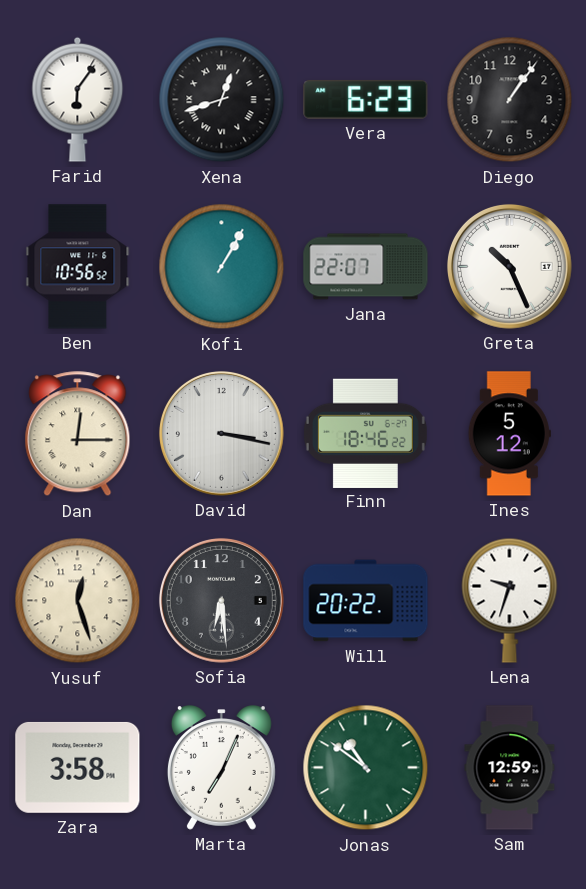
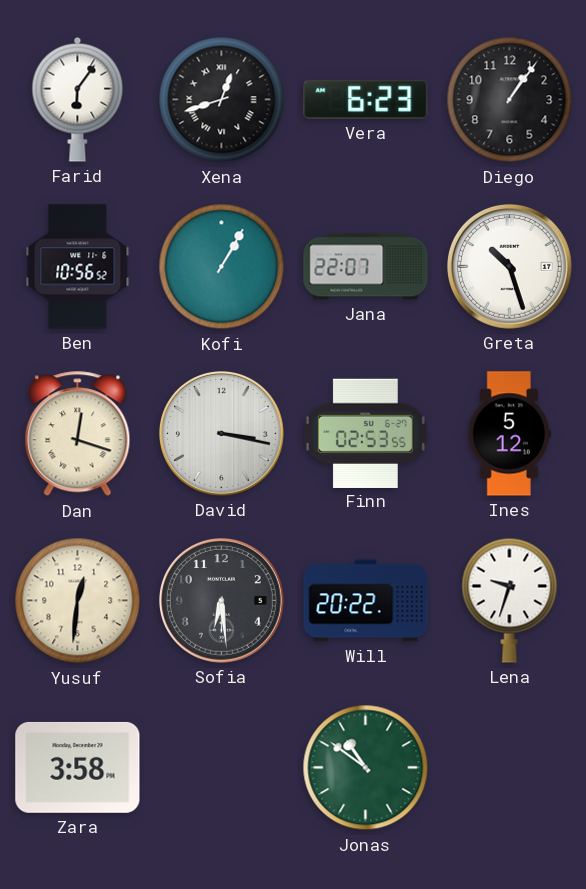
Greta: 10:26 -> 10:27 (509, 266)
Dan: 12:15 -> 12:18 (78, 434)
Finn: 18:46 -> 02:53 (365, 433)
Yusuf: 12:27 -> 12:31 (78, 601)
Marta: 7:04 -> none (221, 768)
Sam: 12:59 -> none (510, 768)
